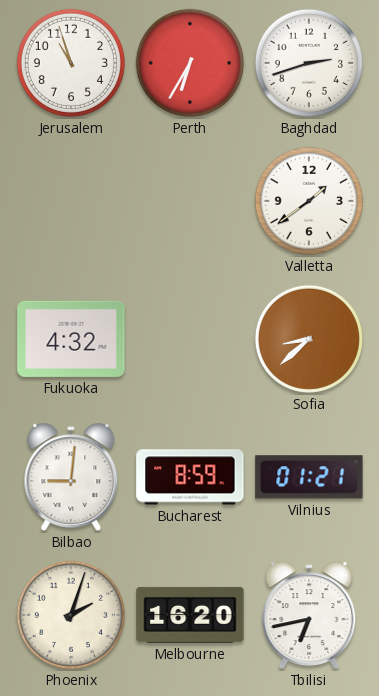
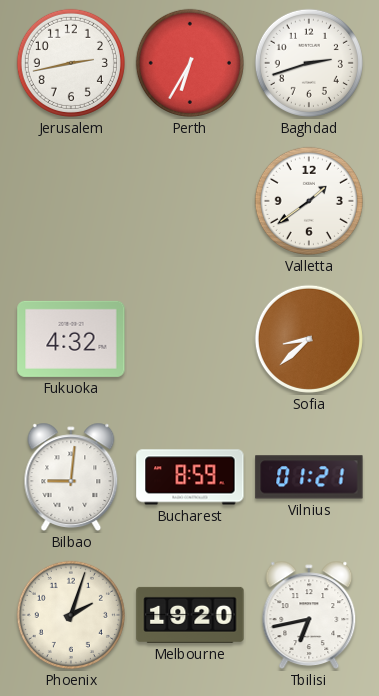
Jerusalem: 10:57 -> 2:43 (71, 63)
Melbourne: 16:20 -> 19:20 (190, 615)
